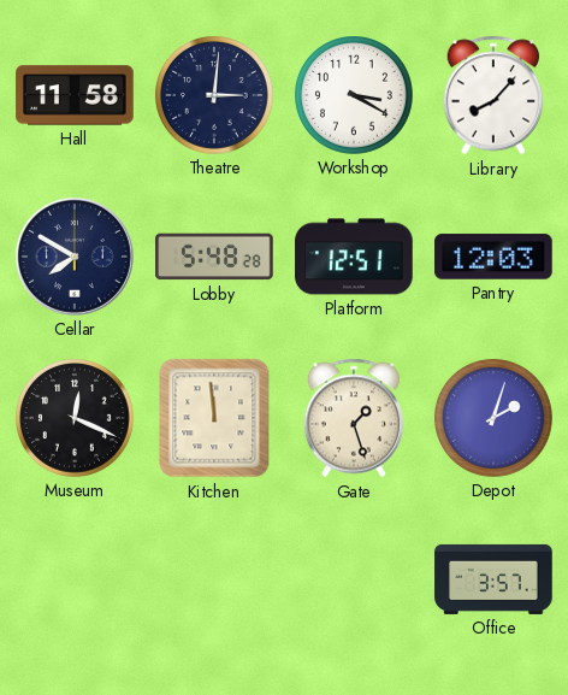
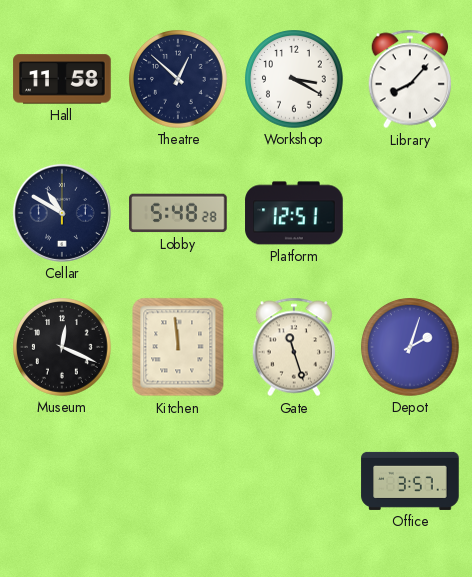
Theatre: 3:01 -> 12:52 (179, 80)
Cellar: 7:50 -> 10:50 (62, 213)
Pantry: 12:03 -> none (493, 257)
Gate: 1:27 -> 11:27 (294, 347)
